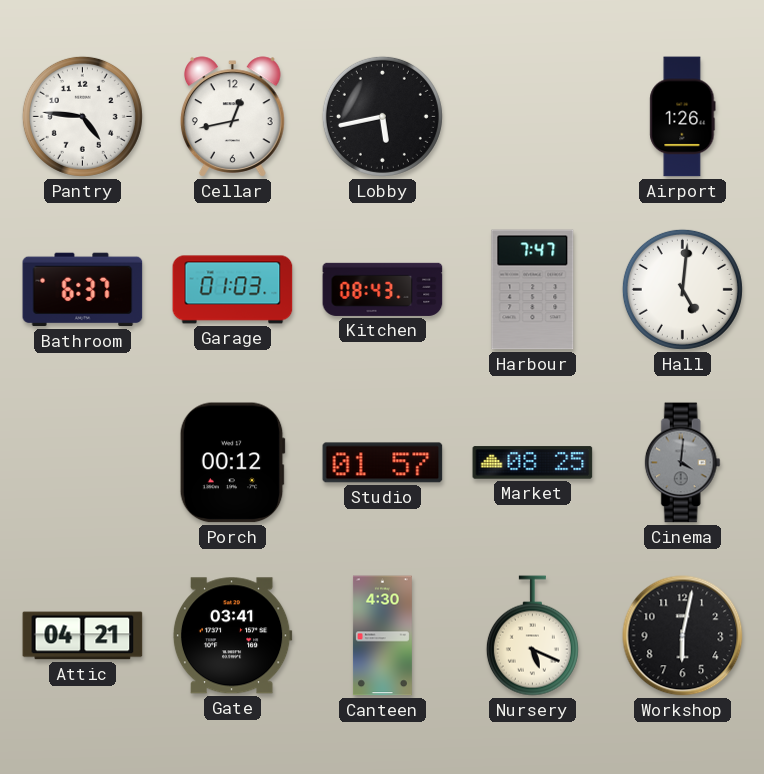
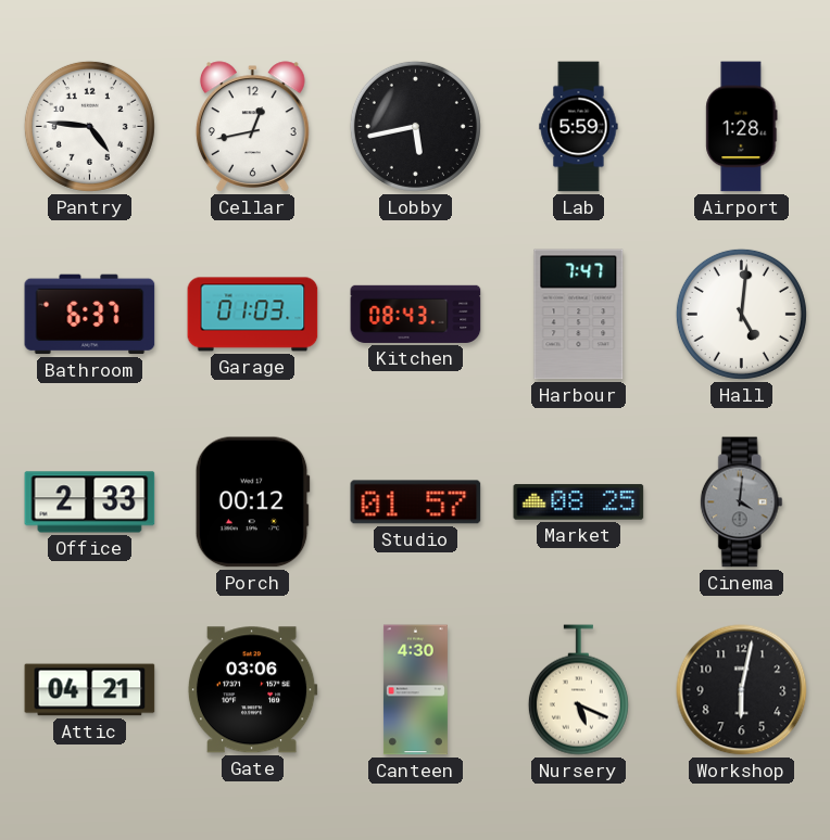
Lab: none -> 5:59 (579, 127)
Airport: 1:26 -> 1:28 (742, 127)
Office: none -> 2:33 (90, 502)
Gate: 03:41 -> 03:06 (252, 690)
